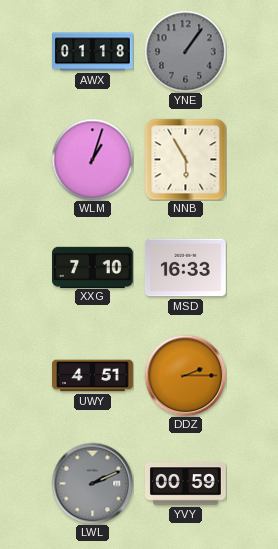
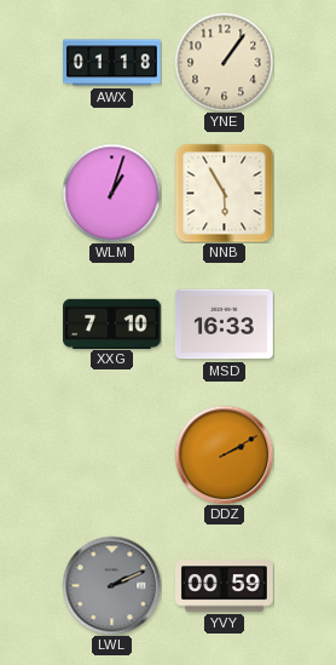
YNE dial: grey -> cream (224, 62)
UWY: 4:51 -> none (93, 376)
DDZ: 2:15 -> 2:10 (224, 454)
